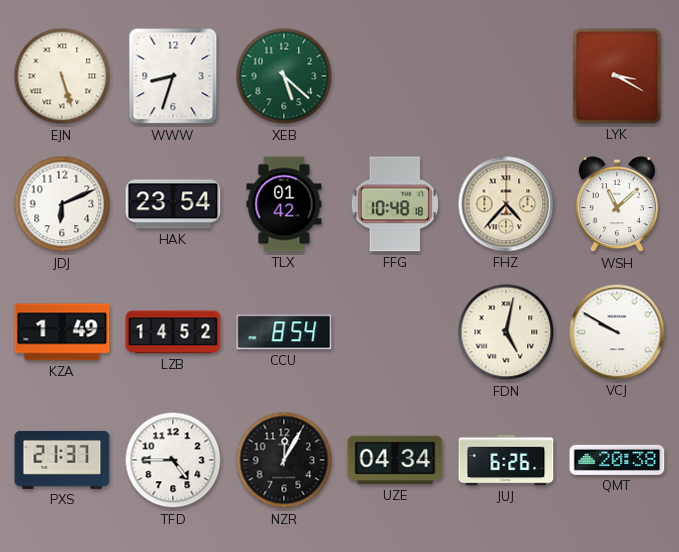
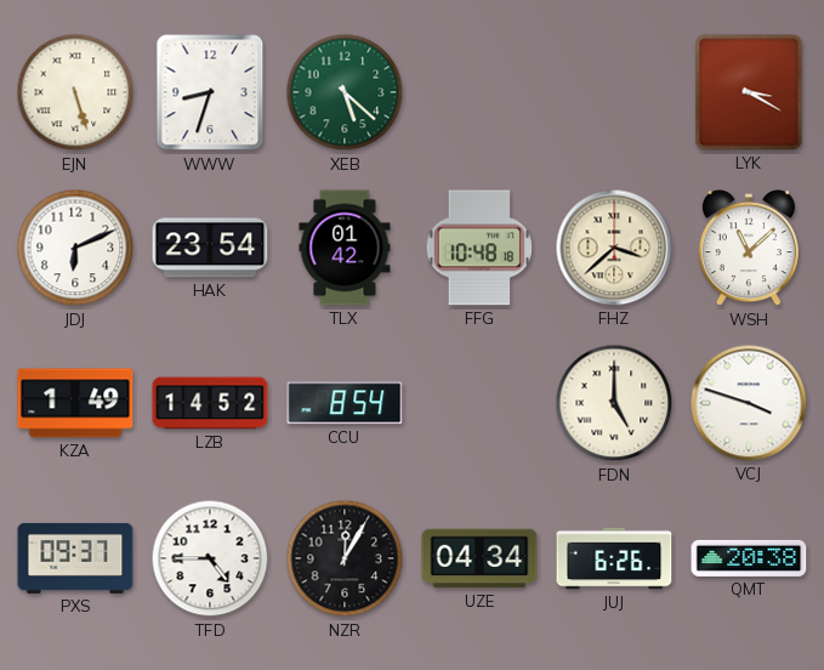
FHZ: 4:37 -> 3:38 (614, 248)
FDN: 5:02 -> 5:00 (614, 403)
VCJ: 9:50 -> 3:48 (749, 403)
PXS: 21:37 -> 09:37 (75, 558)
